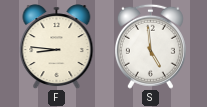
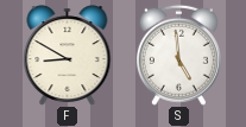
F: 8:46 -> 8:50 (68, 56)
